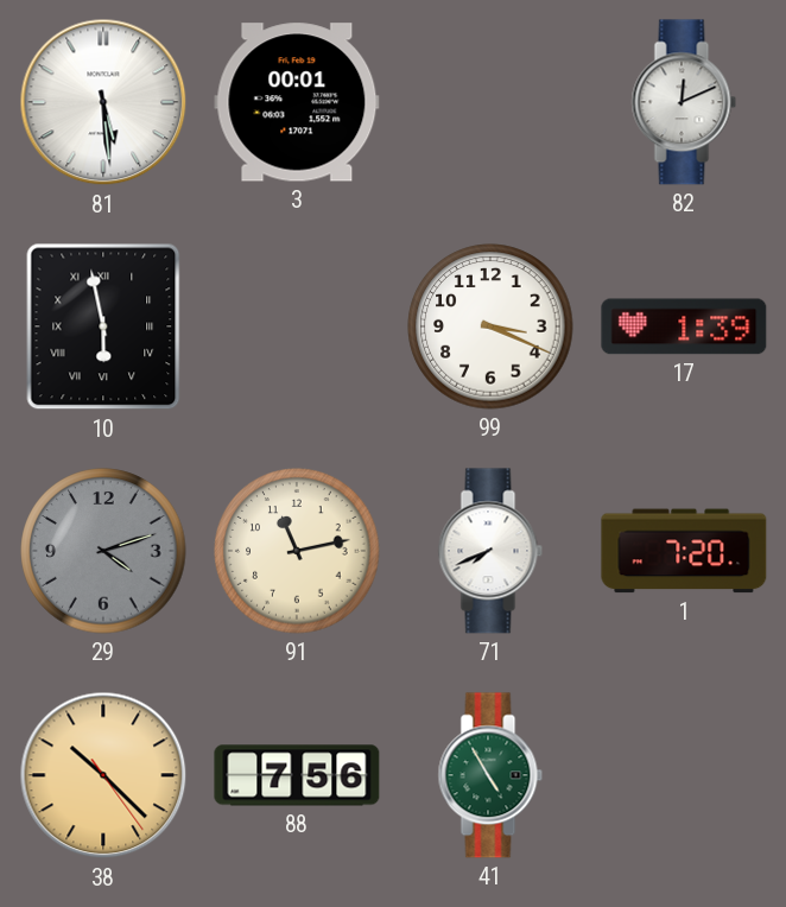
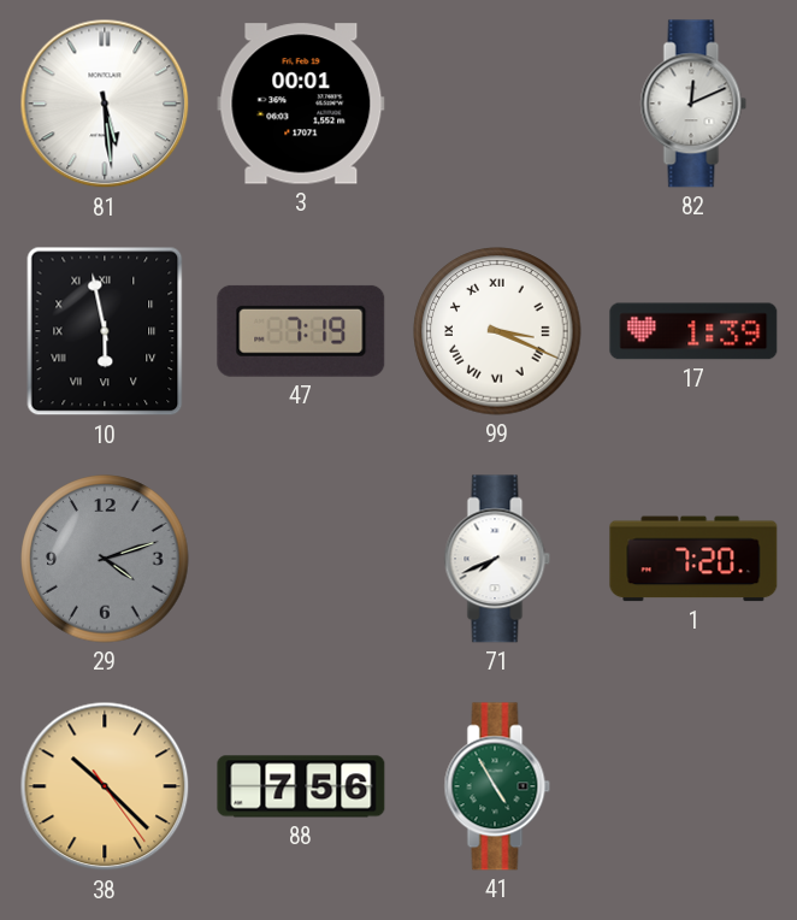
47: none -> 7:19 (301, 331)
99 numerals: Arabic -> Roman (497, 331)
91: 11:13 -> none (297, 551)
